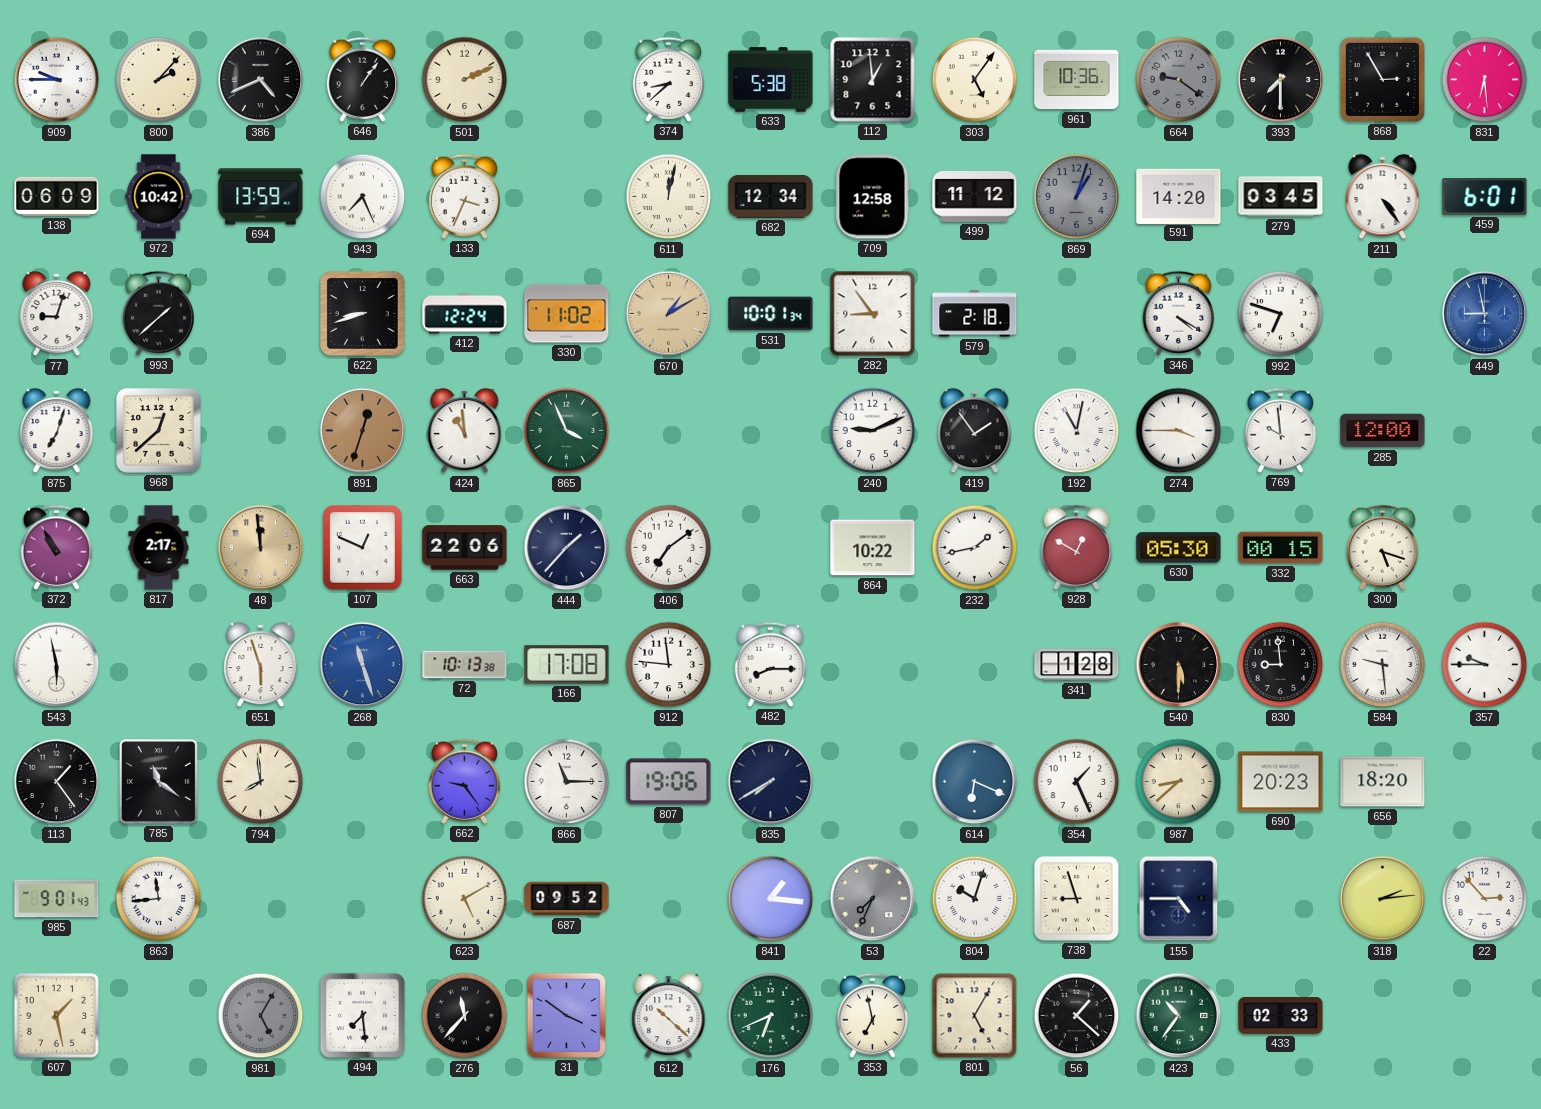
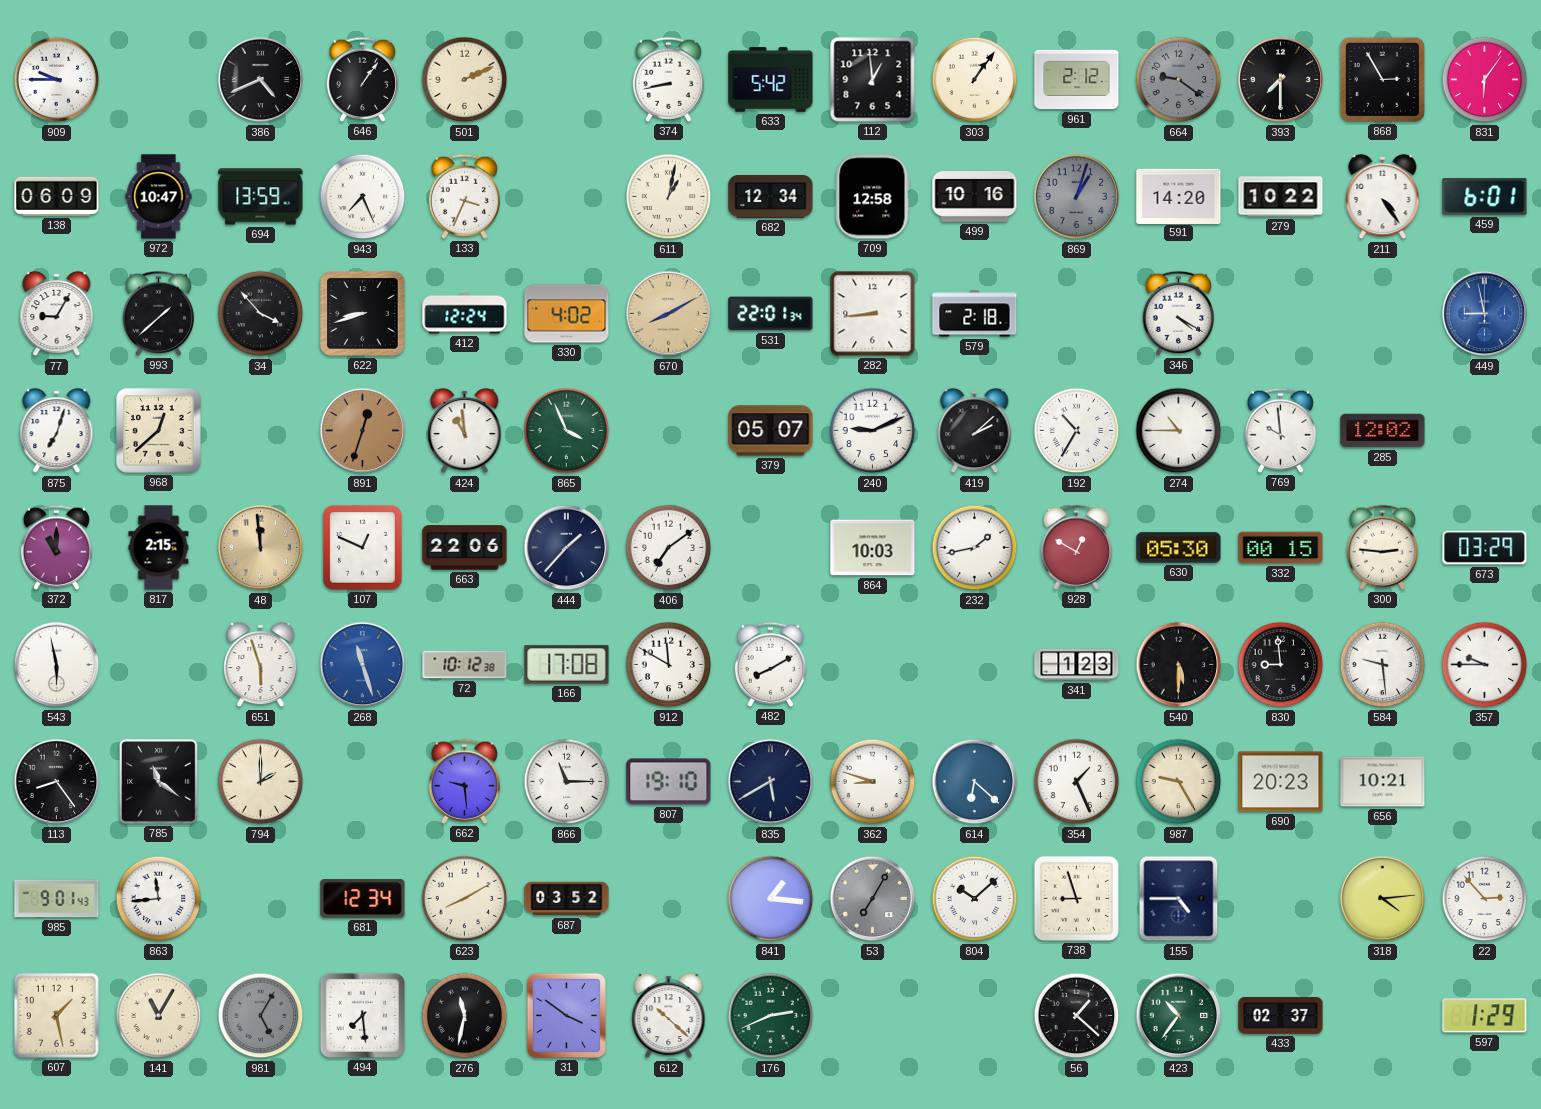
800: 2:07 -> none (159, 80)
374: 8:38 -> 8:43 (668, 79)
633: 5:38 -> 5:42 (771, 80)
303: 5:06 -> 1:06 (975, 80)
961: 10:36 -> 2:12 (1077, 80)
831: 6:29 -> 6:06 (1485, 80)
972: 10:42 -> 10:47 (159, 197)
611: 12:02 -> 1:02 (669, 197)
499: 11:12 -> 10:16 (975, 197)
279: 03:45 -> 10:22 (1281, 197)
77: 9:03 -> 9:05 (57, 314)
34: none -> 3:53 (261, 314)
330: 11:02 -> 4:02 (567, 314)
670: 1:10 -> 8:10 (669, 314)
531: 10:01 -> 22:01 (771, 314)
282: 8:54 -> 8:44 (873, 314)
992: 6:48 -> none (1281, 314)
379: none -> 05:07 (771, 431)
419: 1:54 -> 2:08 (975, 431)
192: 11:02 -> 10:35 (1077, 431)
274: 3:45 -> 10:45 (1179, 431)
285: 12:00 -> 12:02 (1383, 431)
372: 10:55 -> 11:00 (56, 547)
817: 2:17 -> 2:15 (159, 548)
864: 10:22 -> 10:03 (873, 548)
300: 5:18 -> 2:46 (1382, 547)
673: none -> 03:29 (1485, 548)
72: 10:13 -> 10:12 (465, 665)
912: 11:46 -> 11:50 (669, 665)
482: 8:15 -> 8:10 (770, 664)
341: 1:28 -> 1:23 (1077, 665)
113: 1:24 -> 8:24 (57, 782)
794: 7:59 -> 2:00 (261, 782)
662: 9:24 -> 9:29 (464, 781)
807: 19:06 -> 19:10 (669, 782)
835: 7:40 -> 5:40 (771, 782)
362: none -> 8:48 (873, 782)
614: 6:19 -> 6:22 (975, 782)
987: 8:38 -> 9:25 (1179, 782)
656: 18:20 -> 10:21 (1383, 782)
681: none -> 12:34 (363, 899)
623: 5:10 -> 8:10 (465, 899)
687: 09:52 -> 03:52 (567, 899)
53: 7:34 -> 7:05 (873, 899)
804: 10:03 -> 10:08 (975, 899)
318: 2:14 -> 4:14 (1383, 899)
141: none -> 11:05 (159, 1016)
276: 11:37 -> 11:32 (465, 1016)
176: 6:41 -> 2:41 (771, 1016)
353: 6:58 -> none (872, 1015)
801: 5:05 -> none (975, 1016)
433: 02:33 -> 02:37 (1281, 1016)
597: none -> 1:29 (1485, 1016)
